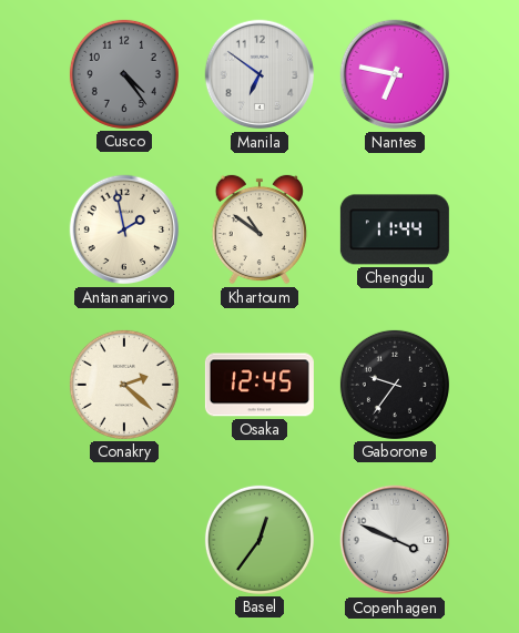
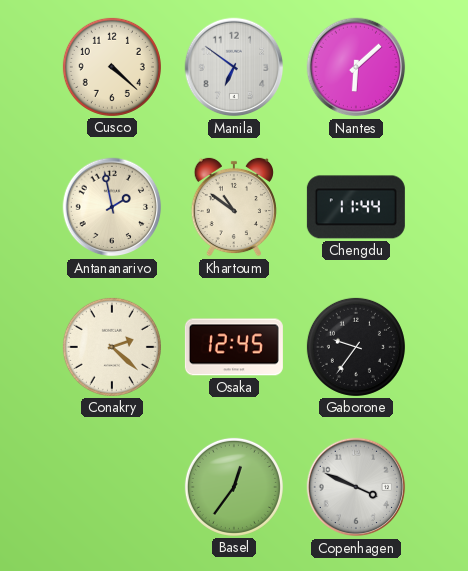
Cusco: 4:24 -> 4:22 (112, 67)
Cusco dial: grey -> cream (112, 67)
Nantes: 6:47 -> 6:08 (356, 67)
